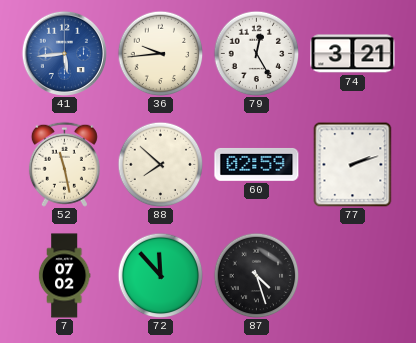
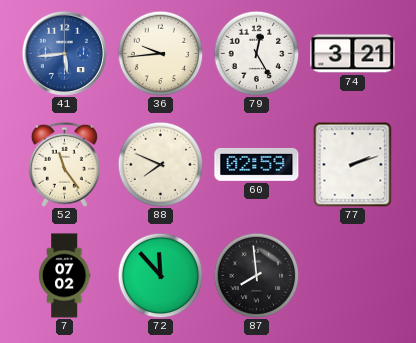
52: 11:28 -> 11:24 (64, 164)
88: 7:52 -> 7:49 (160, 164)
87: 4:27 -> 7:59 (256, 275)
